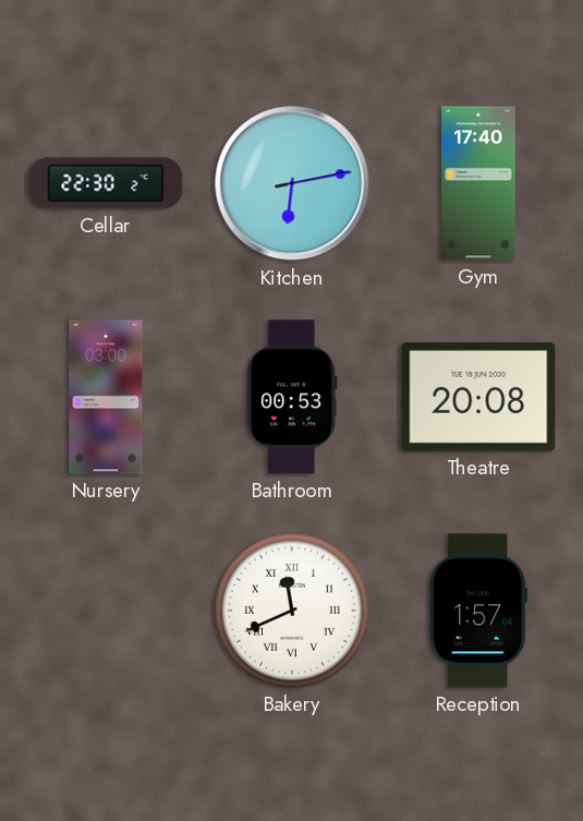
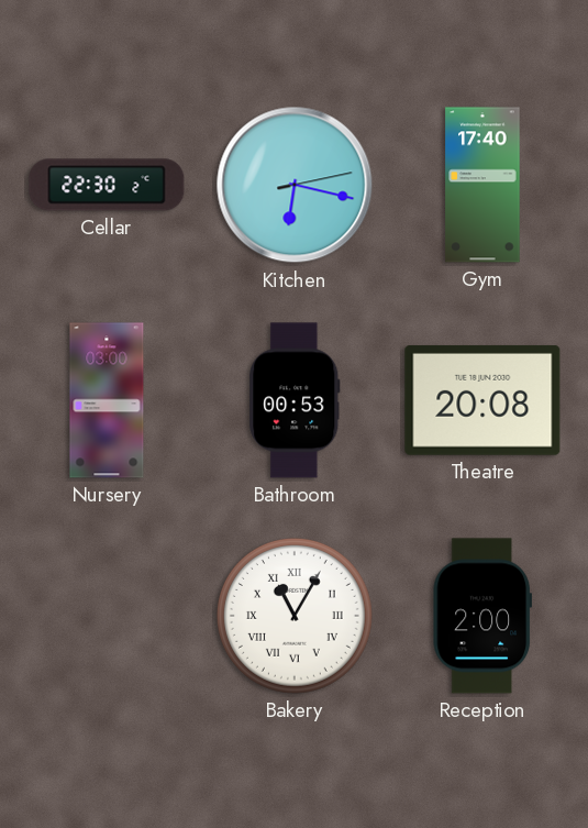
Kitchen: 6:13 -> 6:17 (295, 185)
Bakery: 11:41 -> 11:05 (295, 616)
Reception: 1:57 -> 2:00 (481, 616)
